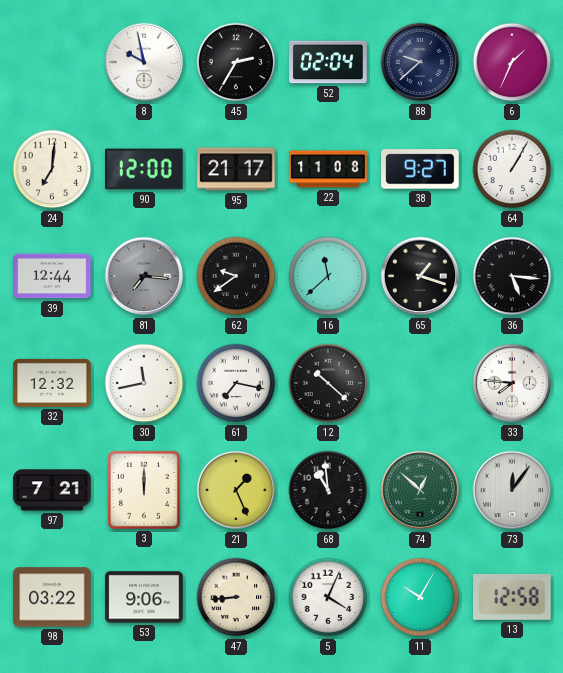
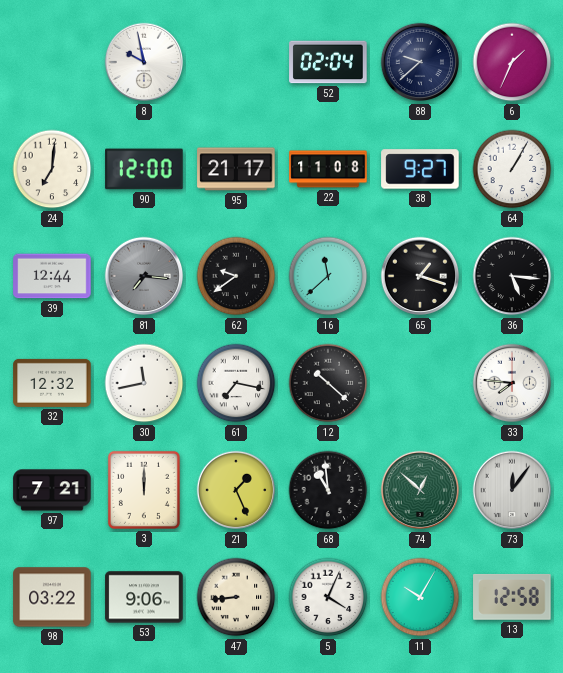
45: 2:35 -> none (236, 62)
